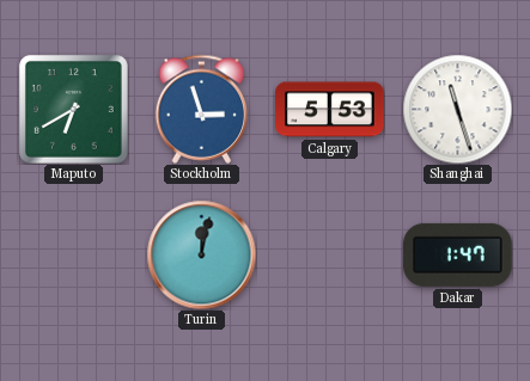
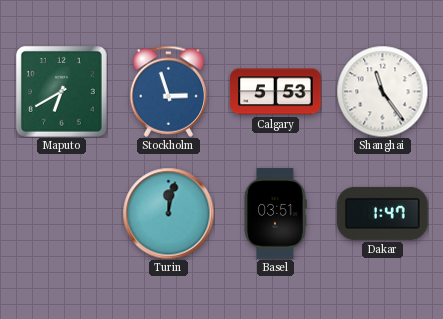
Shanghai: 11:27 -> 11:24 (382, 91)
Basel: none -> 03:51 (275, 214)
